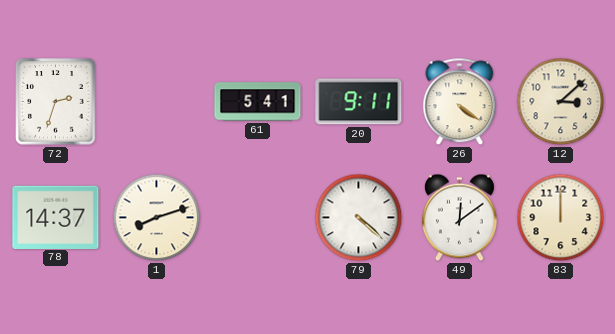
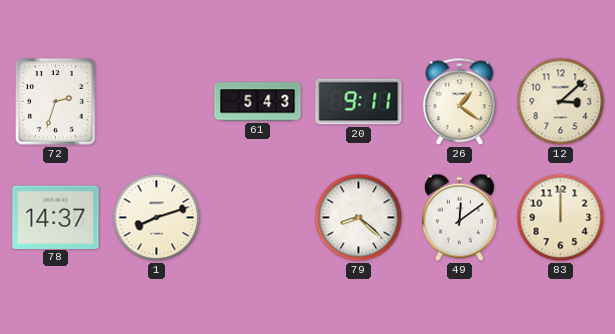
61: 5:41 -> 5:43 (258, 102)
26: 4:21 -> 1:21 (460, 102)
79: 4:22 -> 8:22 (359, 218)
